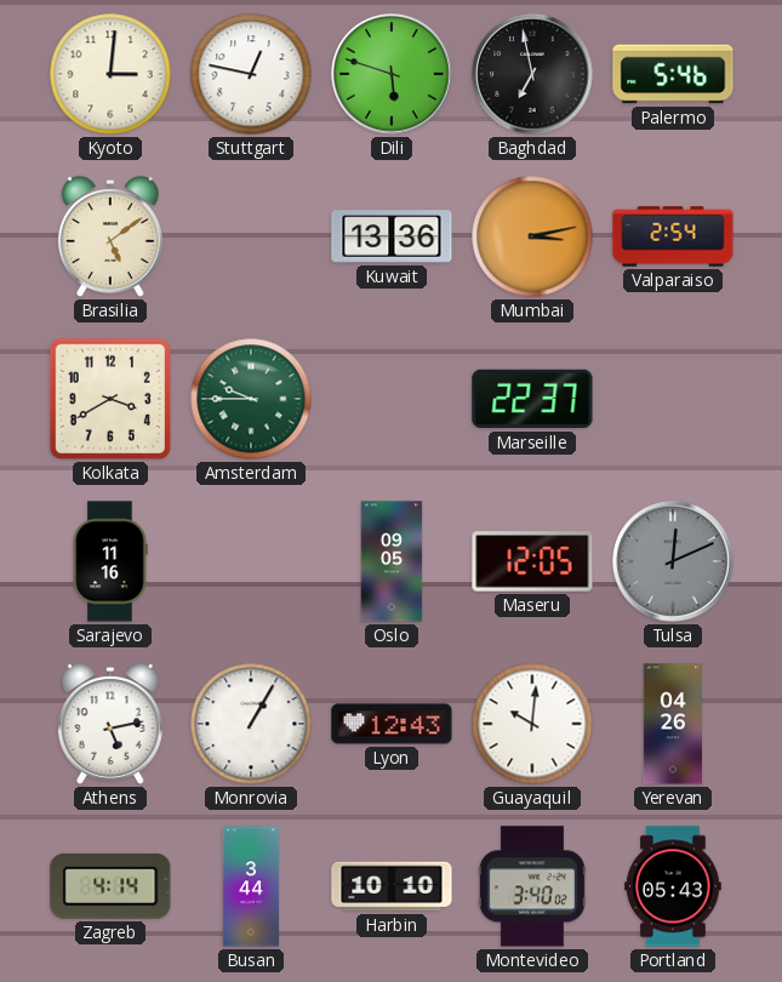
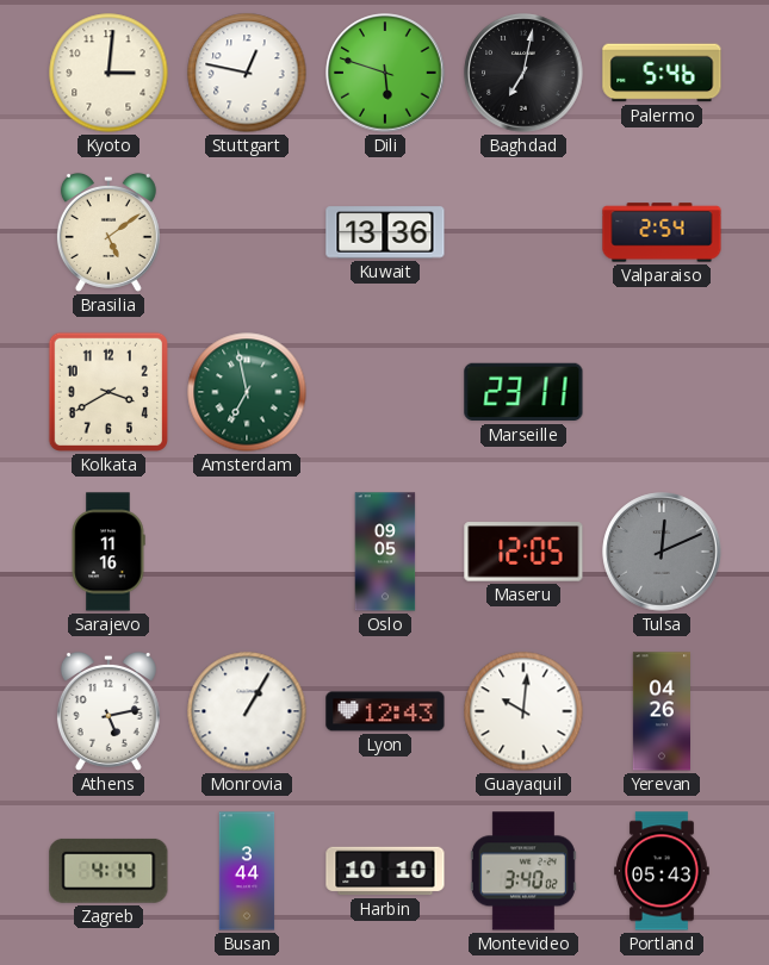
Baghdad: 6:58 -> 7:02 (523, 73)
Mumbai: 3:13 -> none (532, 236)
Amsterdam: 9:45 -> 6:58 (247, 392)
Marseille: 22:37 -> 23:11 (523, 392)
